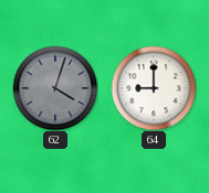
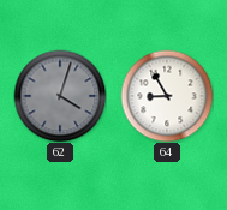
64: 9:00 -> 8:55 (167, 96)
